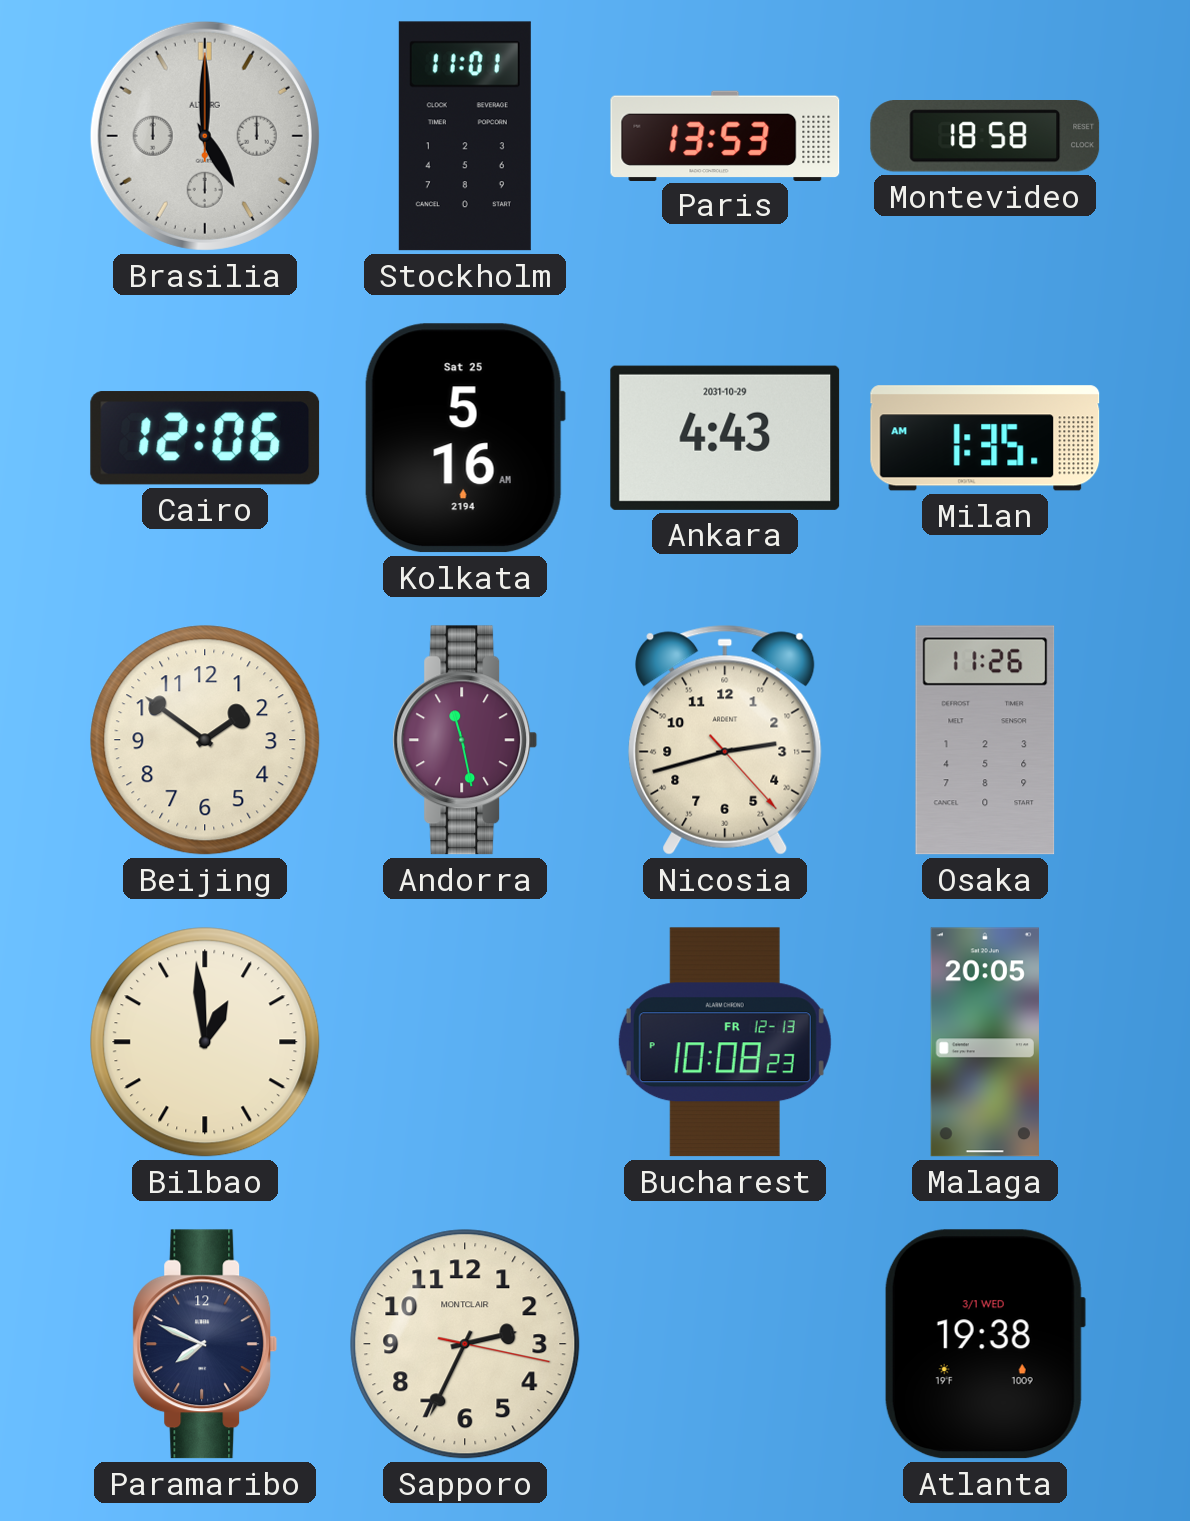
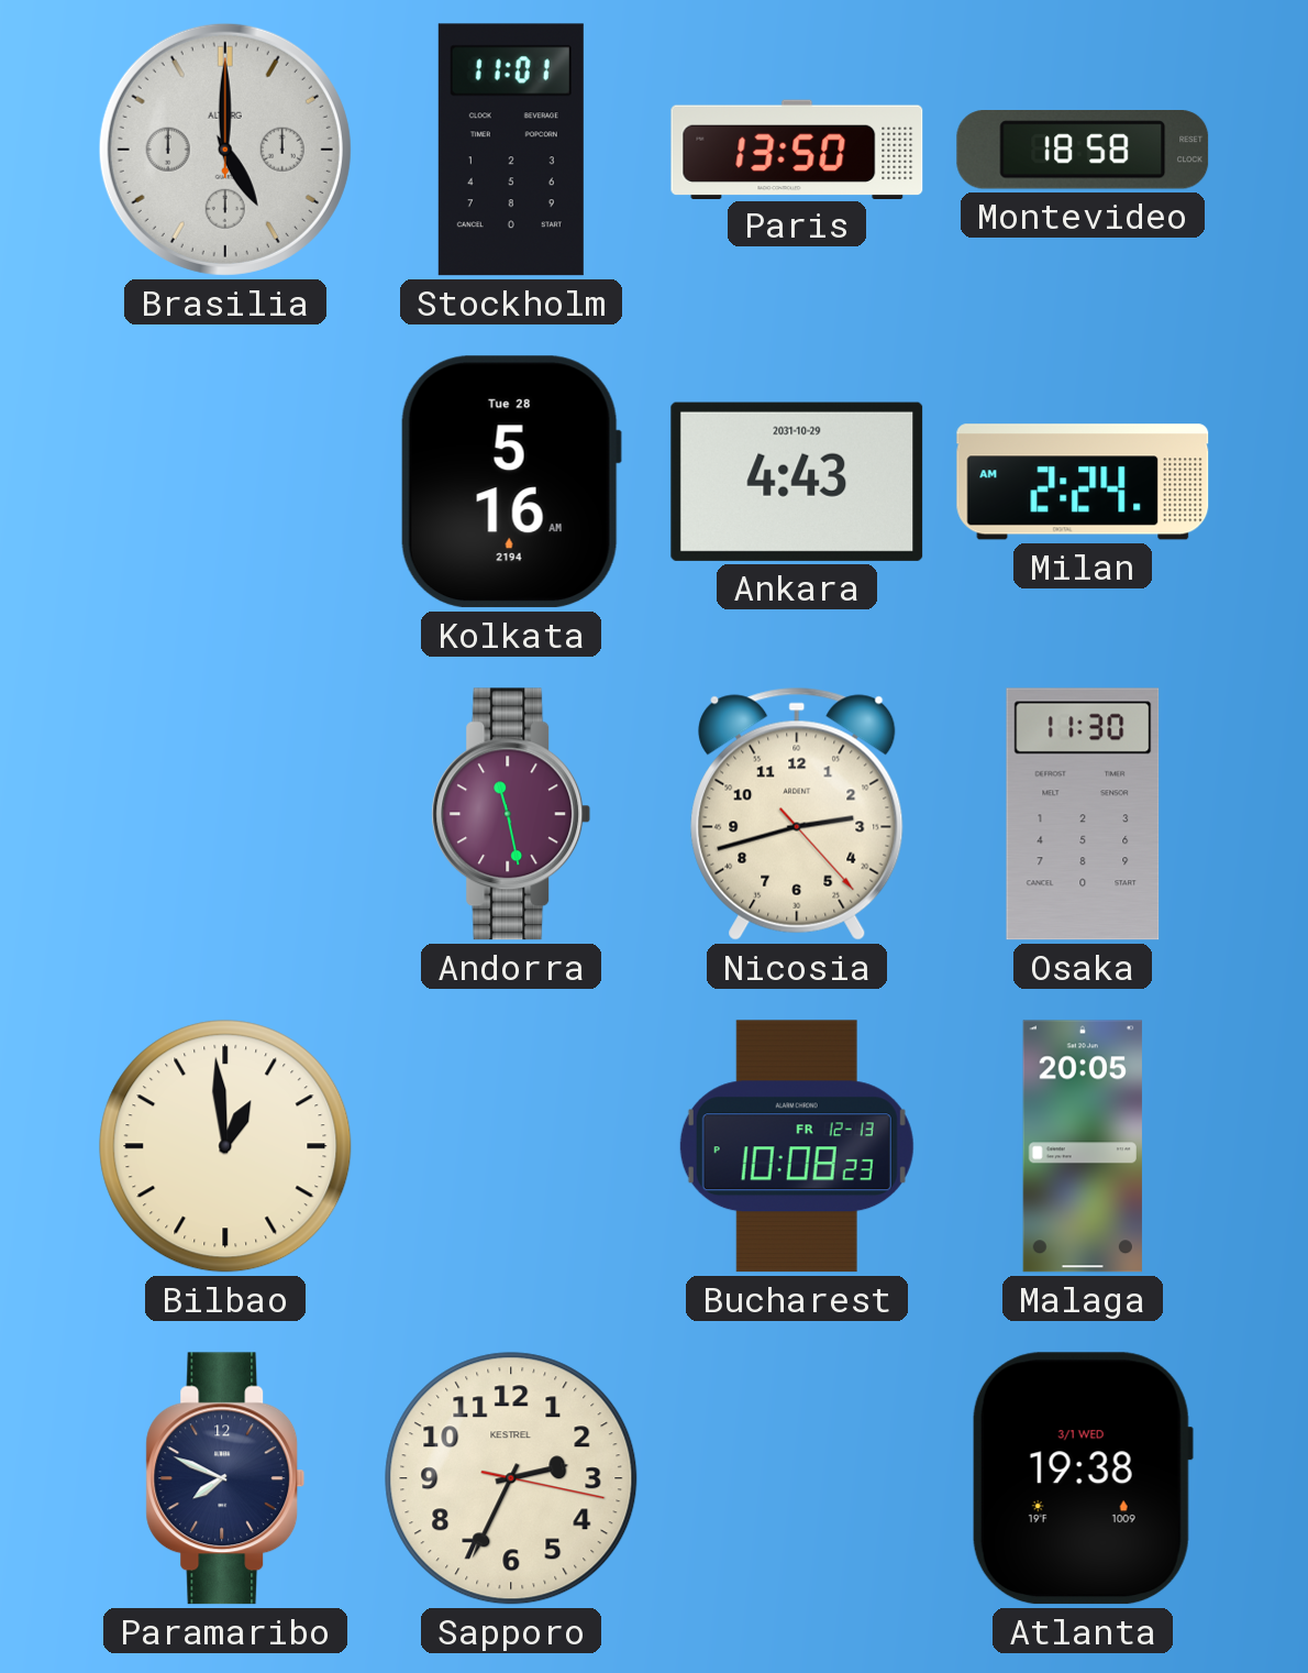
Paris: 13:53 -> 13:50 (797, 148)
Cairo: 12:06 -> none (205, 438)
Kolkata date: Sat 25 -> Tue 28 (511, 482)
Milan: 1:35 -> 2:24 (1083, 482)
Beijing: 1:51 -> none (205, 740)
Osaka: 11:26 -> 11:30 (1083, 814)
Sapporo brand: MONTCLAIR -> KESTREL (511, 1478)
